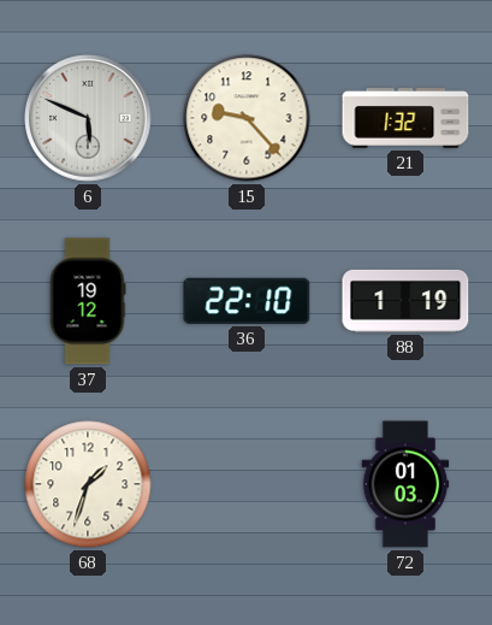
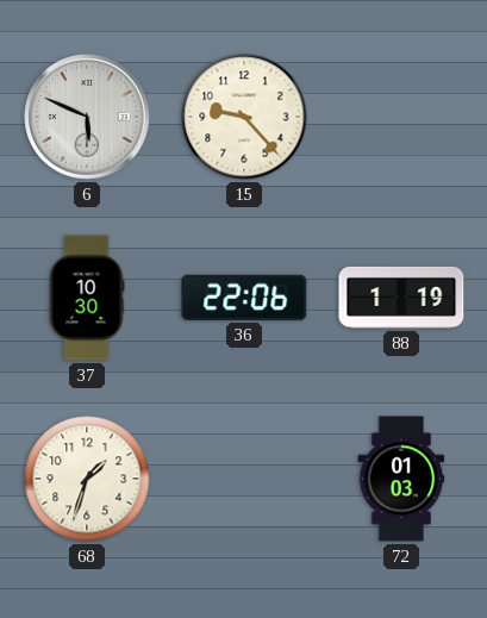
21: 1:32 -> none (405, 118)
37: 19:12 -> 10:30 (87, 298)
36: 22:10 -> 22:06 (244, 298)
